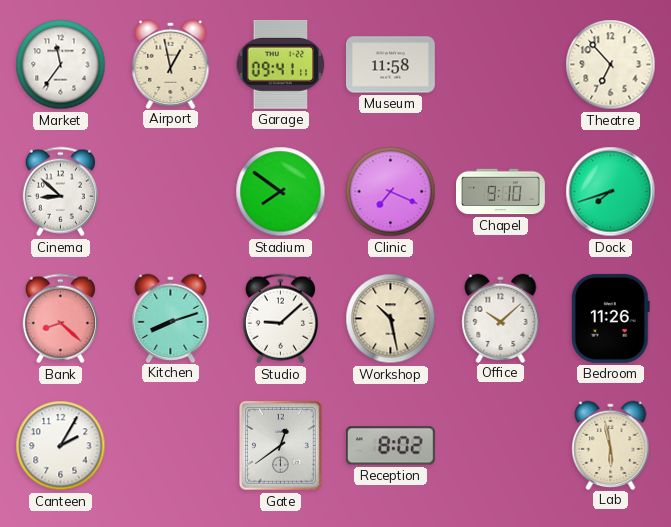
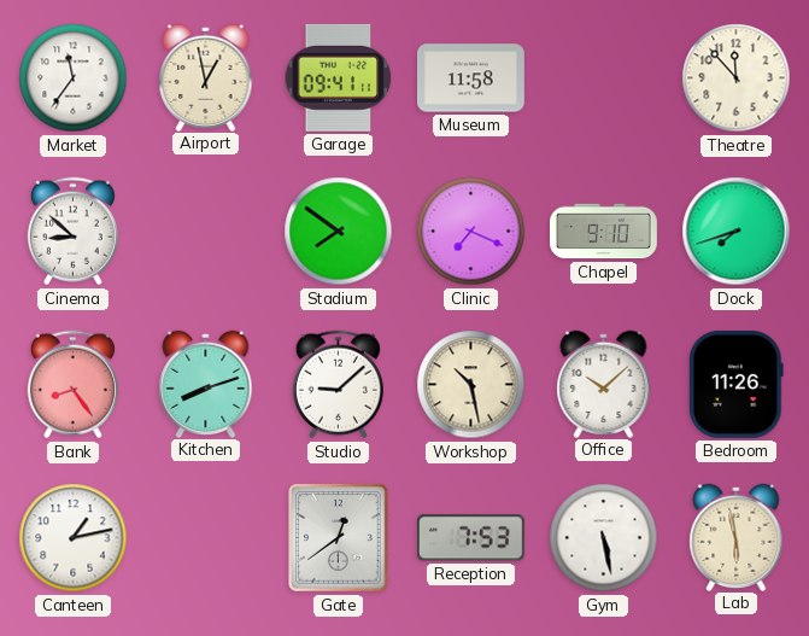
Theatre: 6:53 -> 11:53 (737, 78)
Bank: 8:22 -> 8:24 (72, 385)
Canteen: 2:05 -> 1:13 (74, 538)
Reception: 8:02 -> 7:53 (470, 538)
Gym: none -> 5:28 (604, 538)
